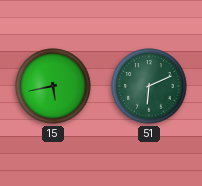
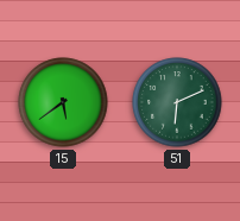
15: 5:43 -> 5:39 (63, 102)
